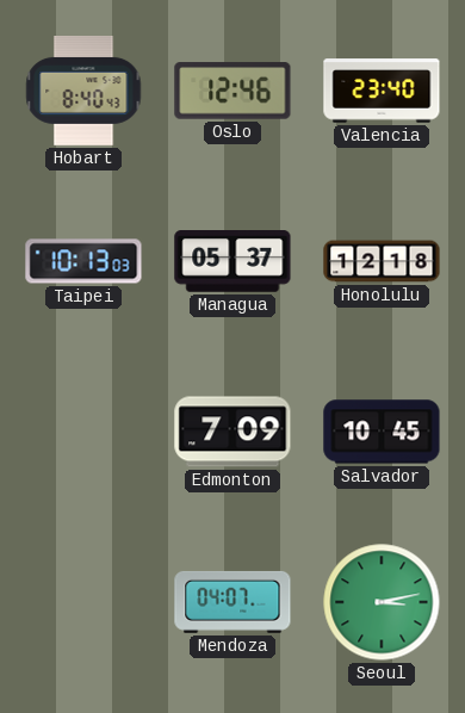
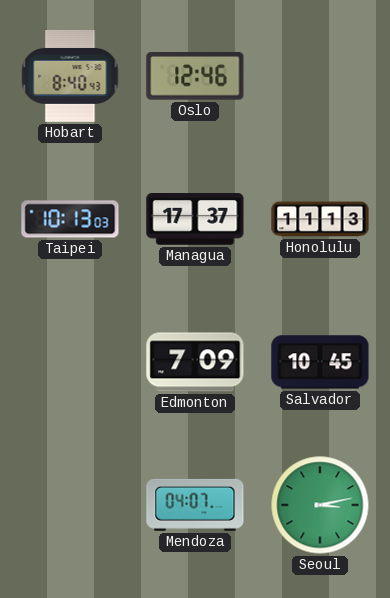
Valencia: 23:40 -> none (382, 91)
Managua: 05:37 -> 17:37 (195, 220)
Honolulu: 12:18 -> 11:13 (320, 219)
